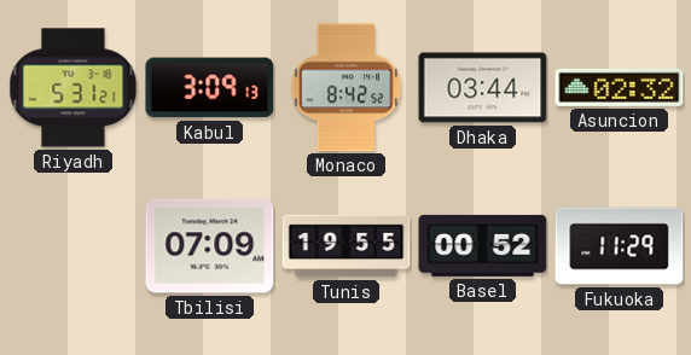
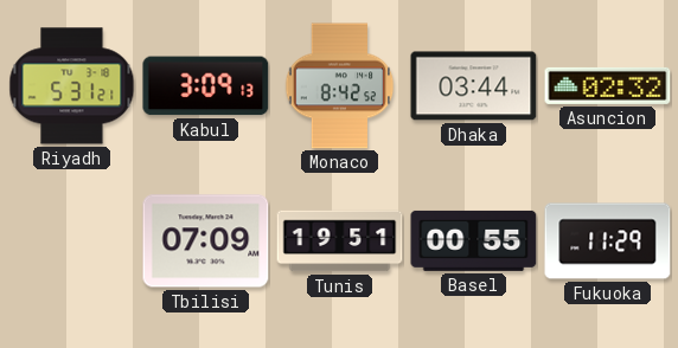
Tunis: 19:55 -> 19:51 (340, 241)
Basel: 00:52 -> 00:55 (474, 240)
